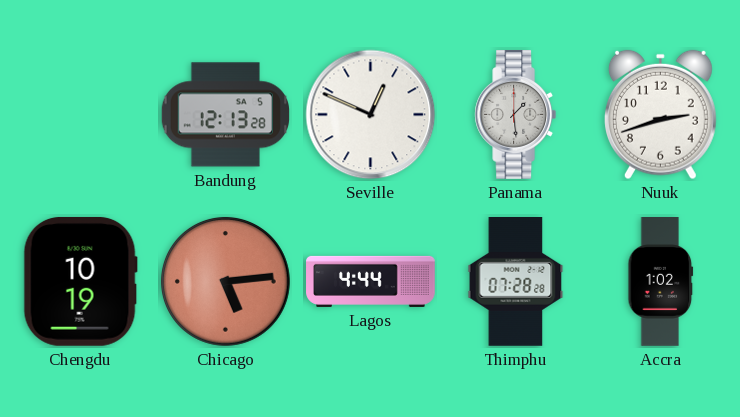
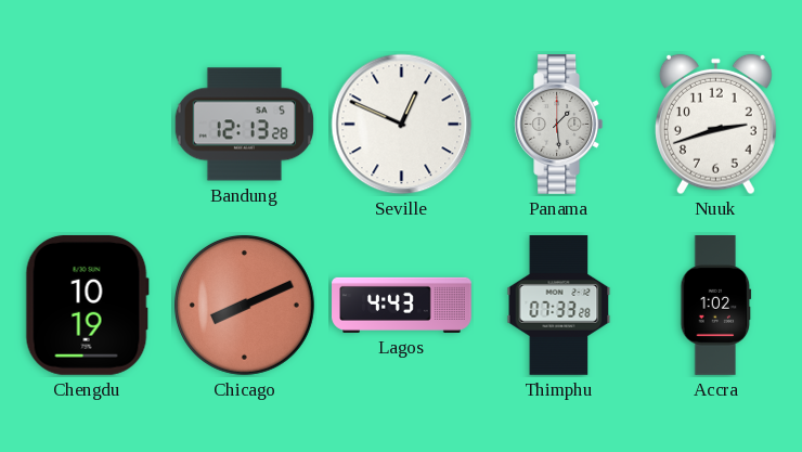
Chicago: 5:14 -> 8:11 (244, 305)
Lagos: 4:44 -> 4:43 (402, 305)
Thimphu: 07:28 -> 07:33 (559, 306)
